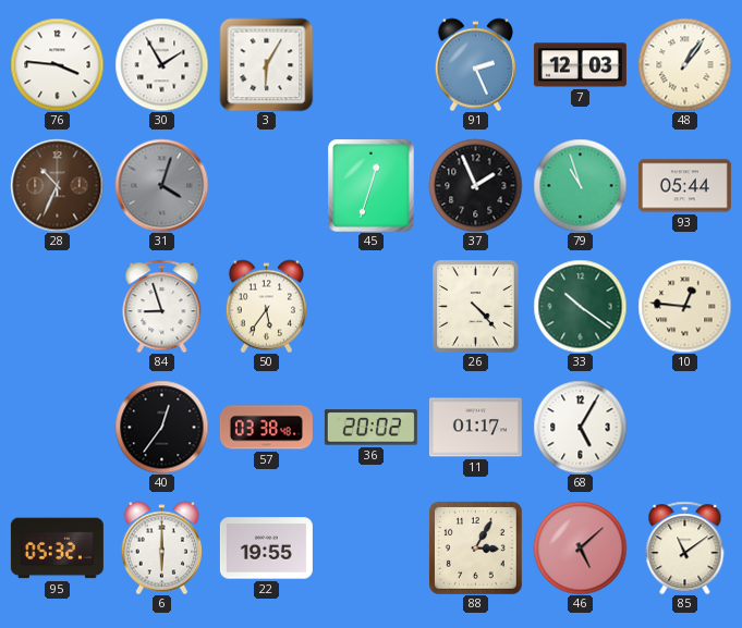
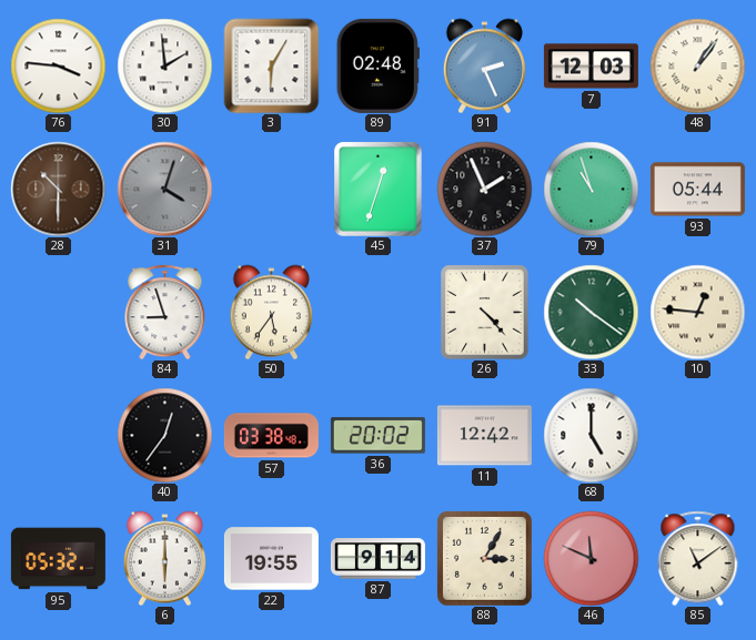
30: 1:55 -> 1:59 (164, 65)
89: none -> 02:48 (377, 65)
28: 10:34 -> 10:30 (58, 189)
11: 01:17 -> 12:42 (484, 436)
68: 5:05 -> 5:00 (591, 435)
87: none -> 9:14 (377, 559)
46: 5:08 -> 11:49 (591, 558)
